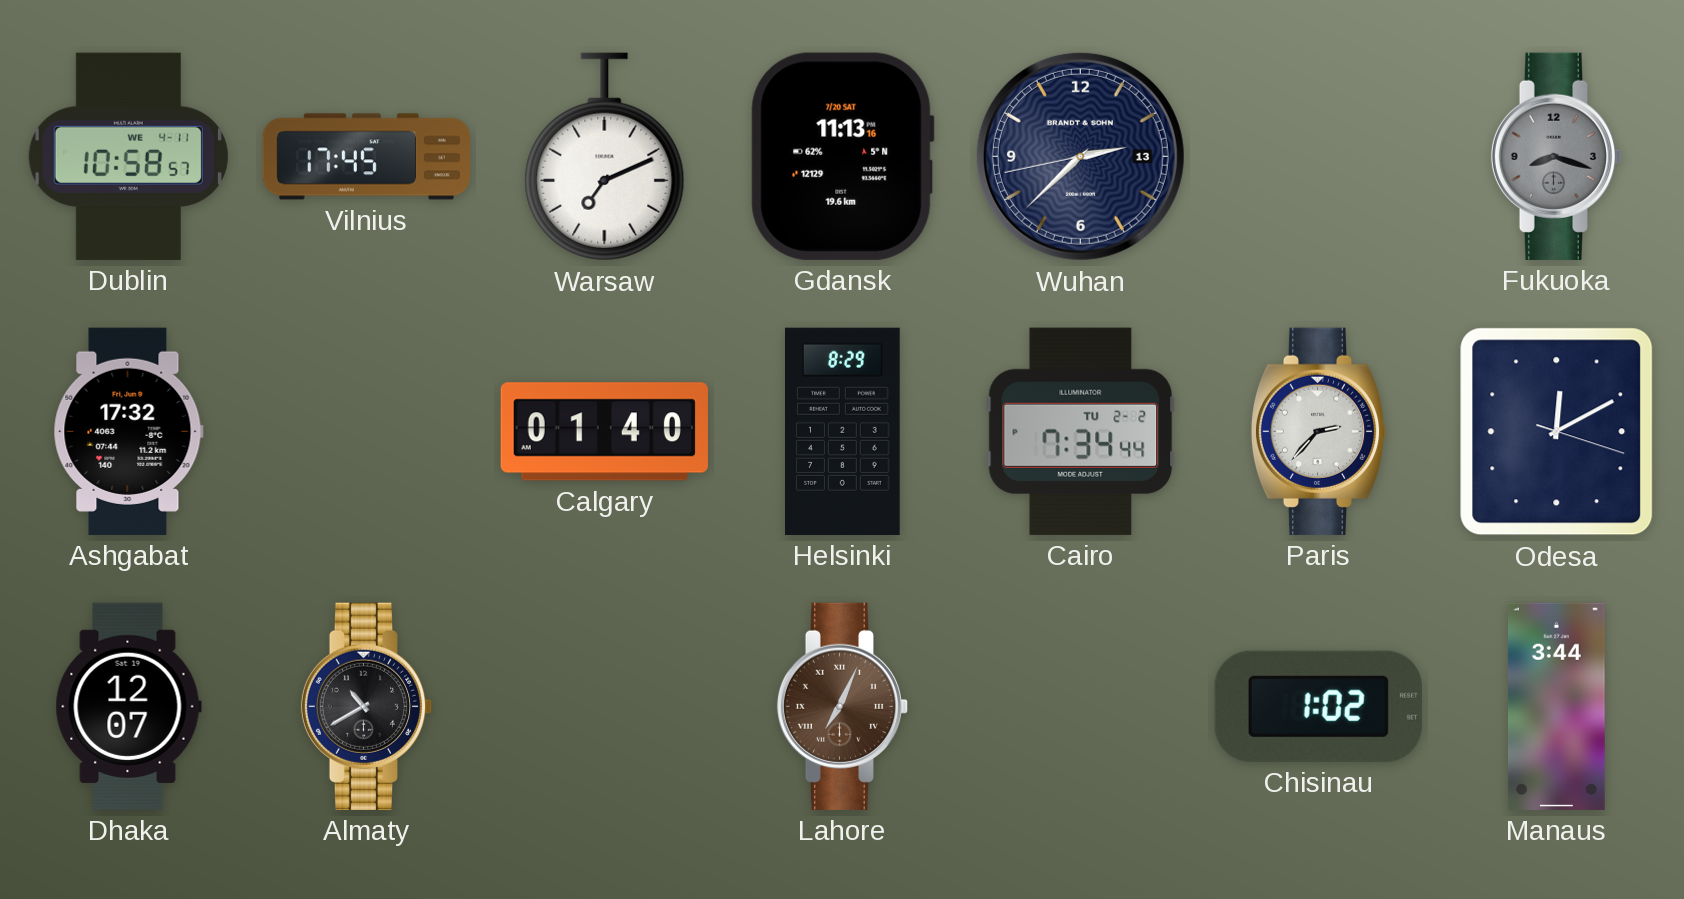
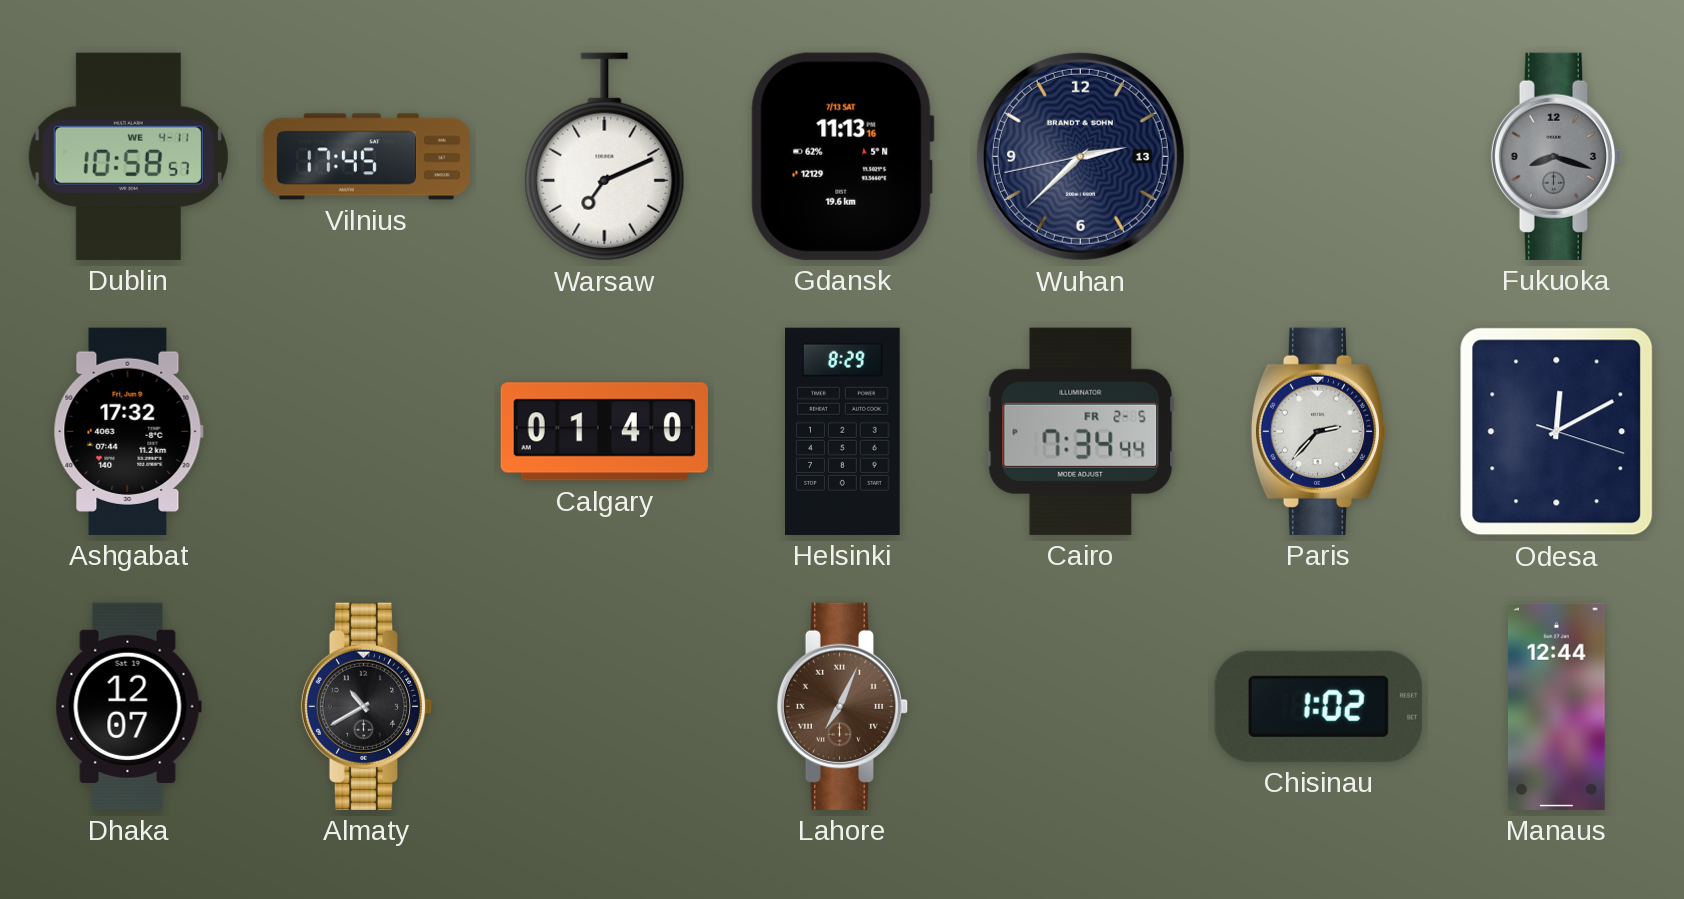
Gdansk date: 7/20 SAT -> 7/13 SAT (842, 156)
Cairo date: TU 2-2 -> FR 2-5 (1081, 431)
Manaus: 3:44 -> 12:44 (1557, 706)
